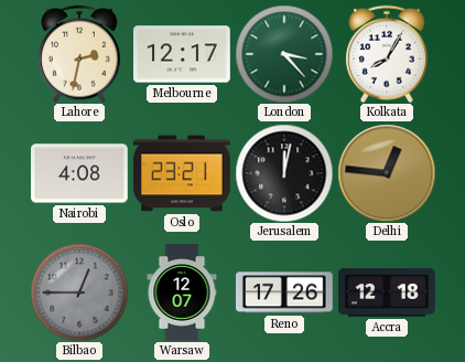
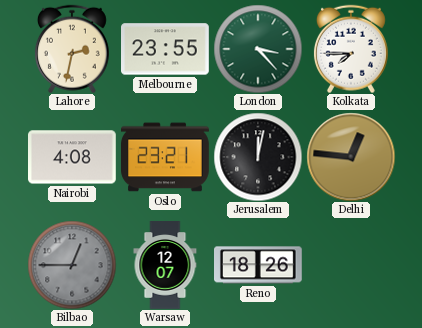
Melbourne: 12:17 -> 23:55 (166, 49)
Kolkata: 8:05 -> 7:45 (351, 49)
Reno: 17:26 -> 18:26 (259, 265)
Accra: 12:18 -> none (387, 292)
